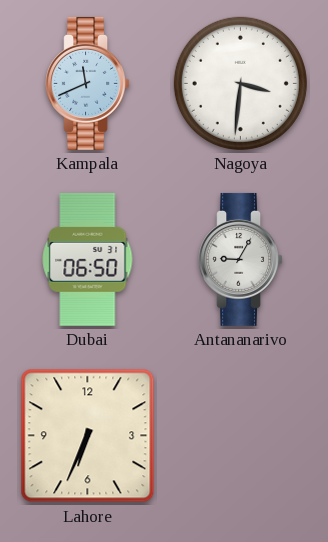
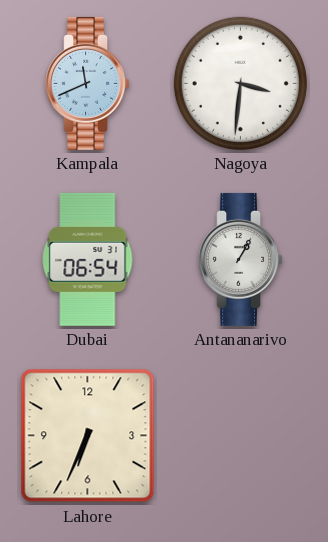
Dubai: 06:50 -> 06:54 (88, 259)
Antananarivo: 9:05 -> 1:05 (240, 259)
